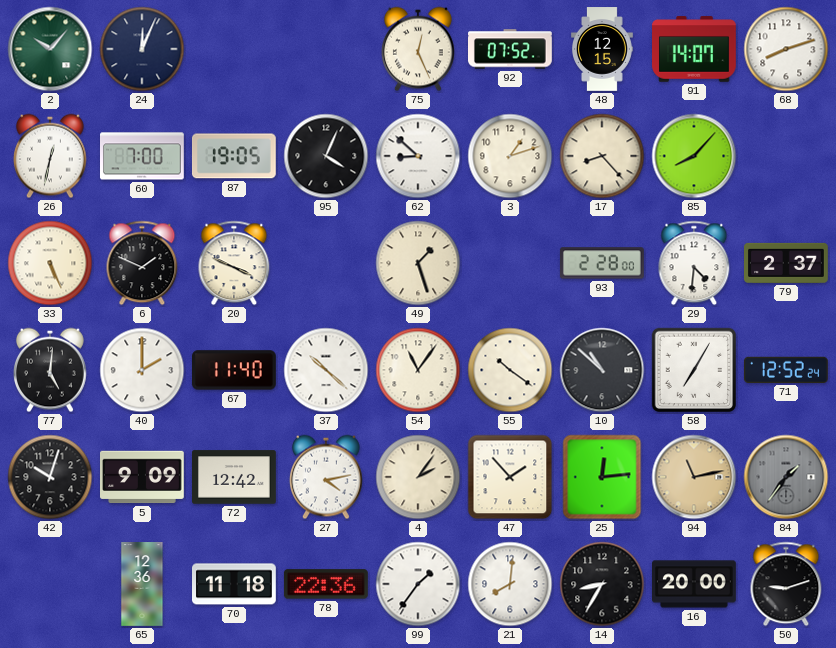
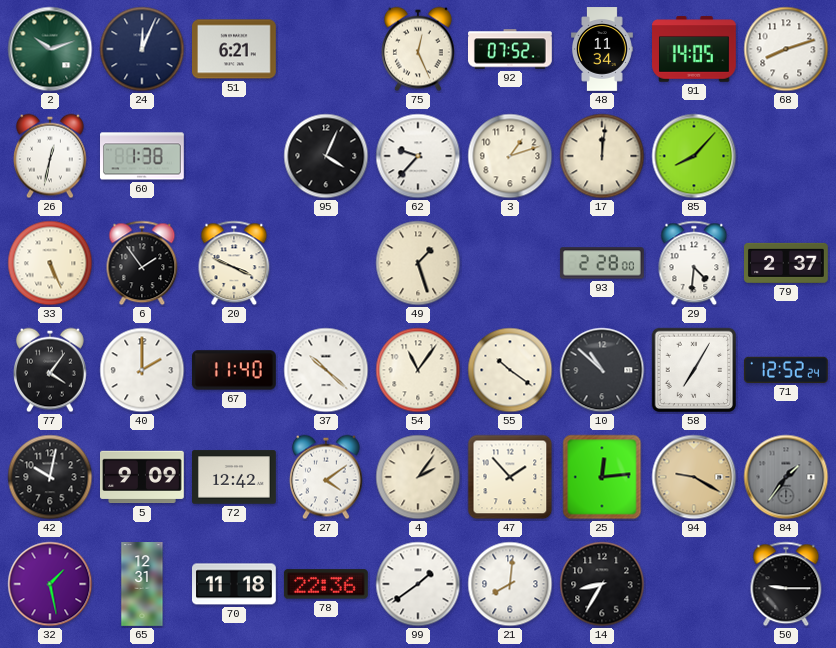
2: 10:07 -> 10:12 (50, 49)
51: none -> 6:21 (235, 49)
48: 12:15 -> 11:34 (603, 49)
91: 14:07 -> 14:05 (695, 49)
60: 7:00 -> 1:38 (143, 156)
87: 19:05 -> none (234, 156)
62: 8:52 -> 9:37 (418, 156)
17: 8:23 -> 12:01 (602, 156)
6: 1:49 -> 1:54 (142, 263)
77: 5:01 -> 4:06 (50, 370)
42: 10:03 -> 10:02 (50, 477)
27: 4:13 -> 4:09 (326, 477)
94: 11:13 -> 9:20 (694, 477)
32: none -> 1:28 (50, 584)
65: 12:36 -> 12:31 (142, 584)
99: 1:36 -> 1:39 (418, 584)
16: 20:00 -> none (695, 584)
50: 9:12 -> 9:15 (786, 584)
